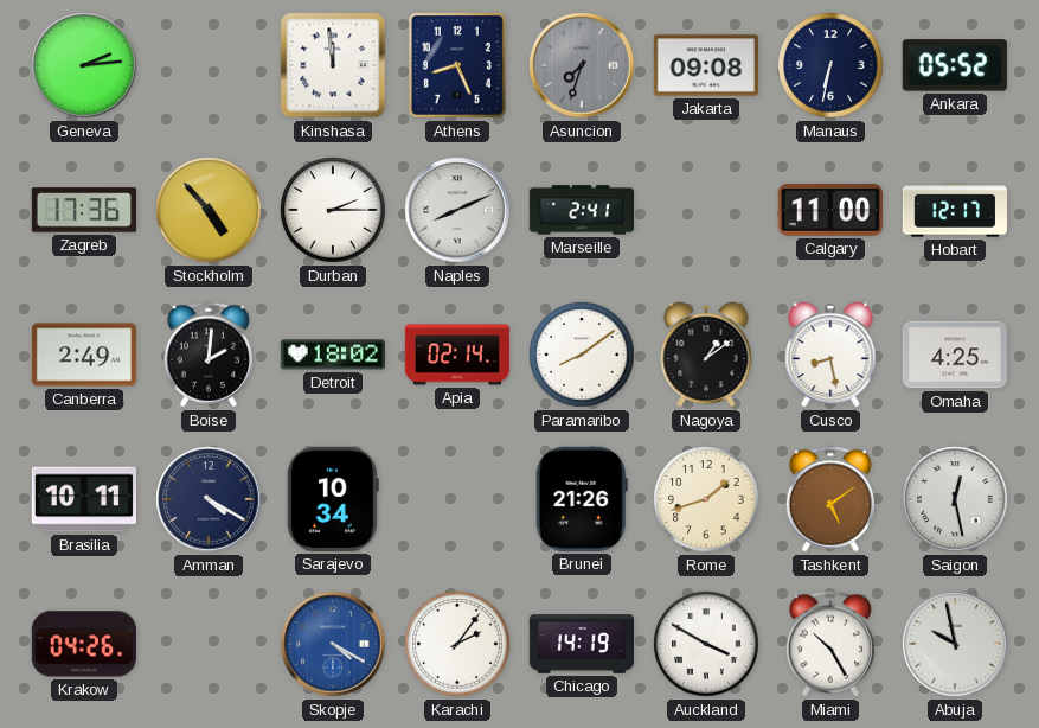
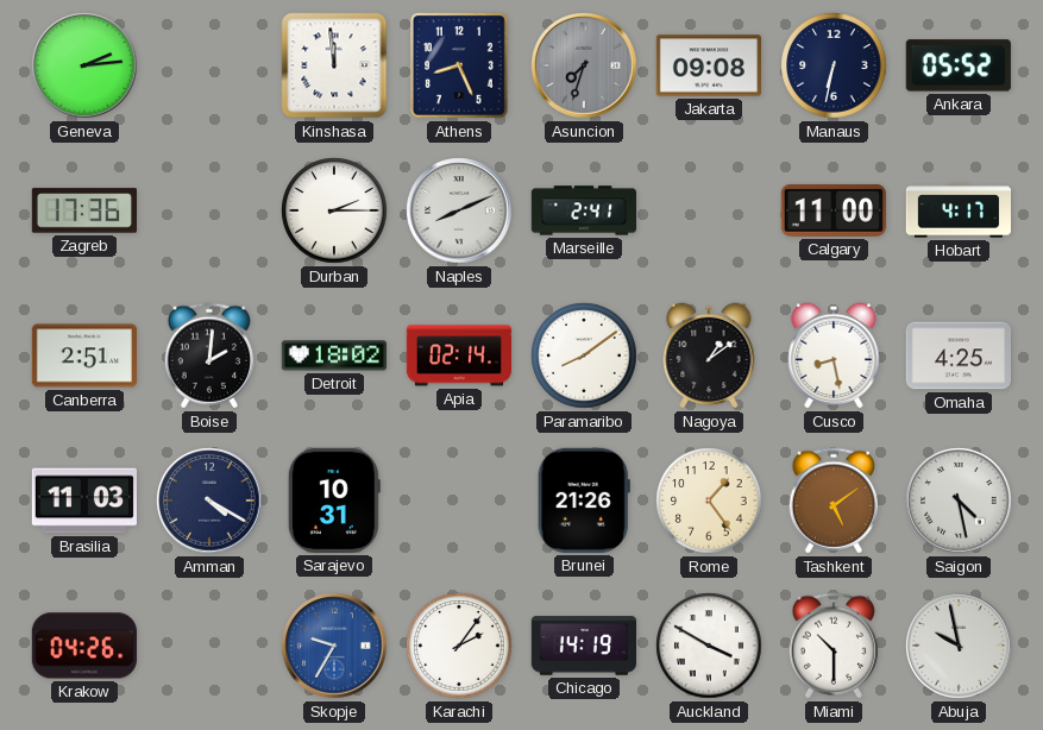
Stockholm: 4:53 -> none (209, 210)
Hobart: 12:17 -> 4:17 (957, 210)
Canberra: 2:49 -> 2:51 (83, 355)
Brasilia: 10:11 -> 11:03 (83, 501)
Sarajevo: 10:34 -> 10:31 (334, 501)
Rome: 1:42 -> 1:24 (709, 501)
Saigon: 12:28 -> 4:28 (959, 501)
Skopje: 4:20 -> 9:35 (334, 646)
Miami: 10:25 -> 10:30 (832, 646)
